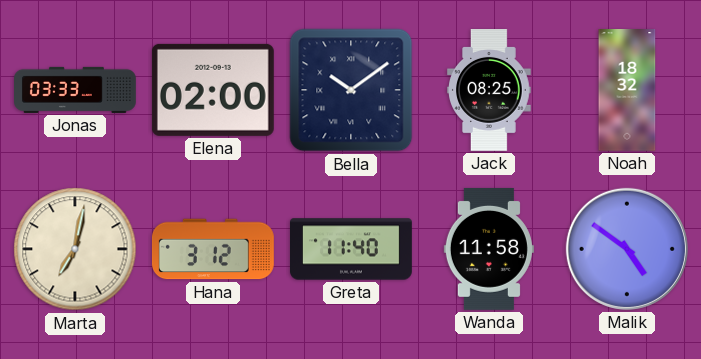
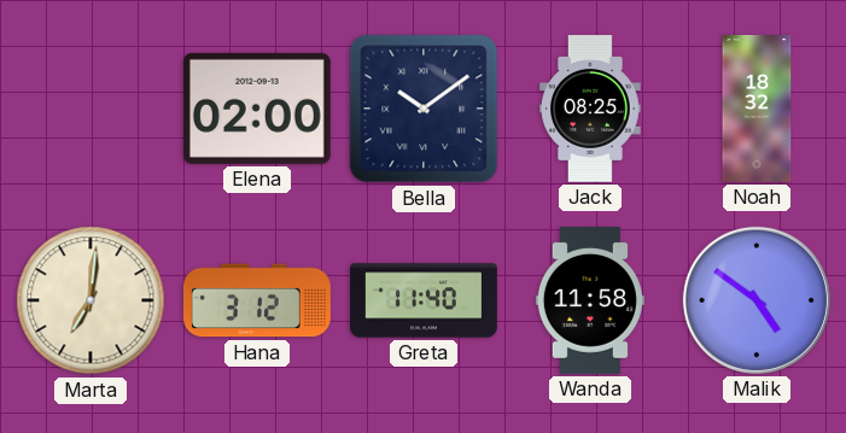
Jonas: 03:33 -> none (76, 90)
Marta: 7:02 -> 7:01 (91, 300)
